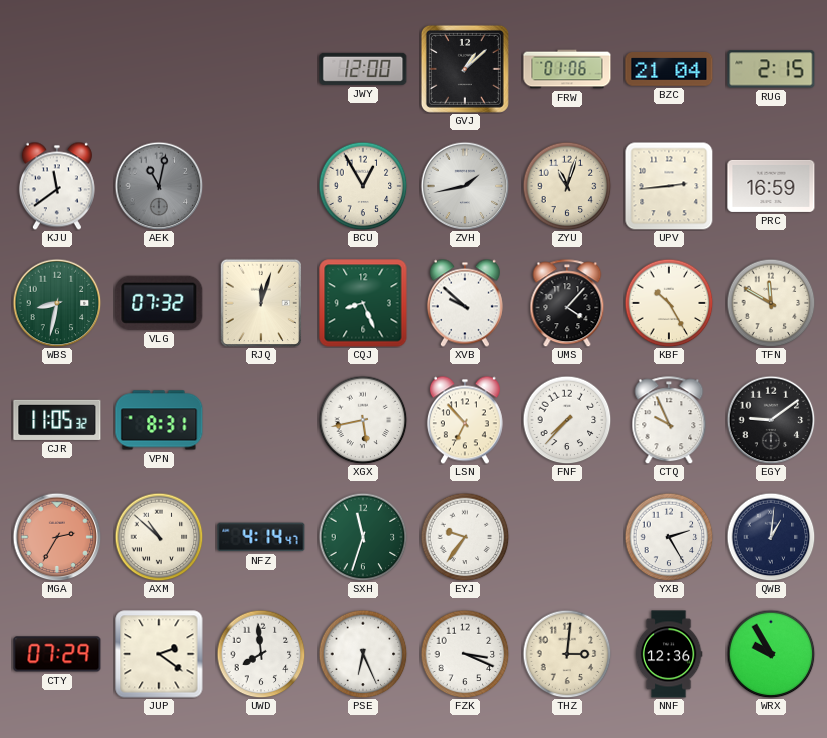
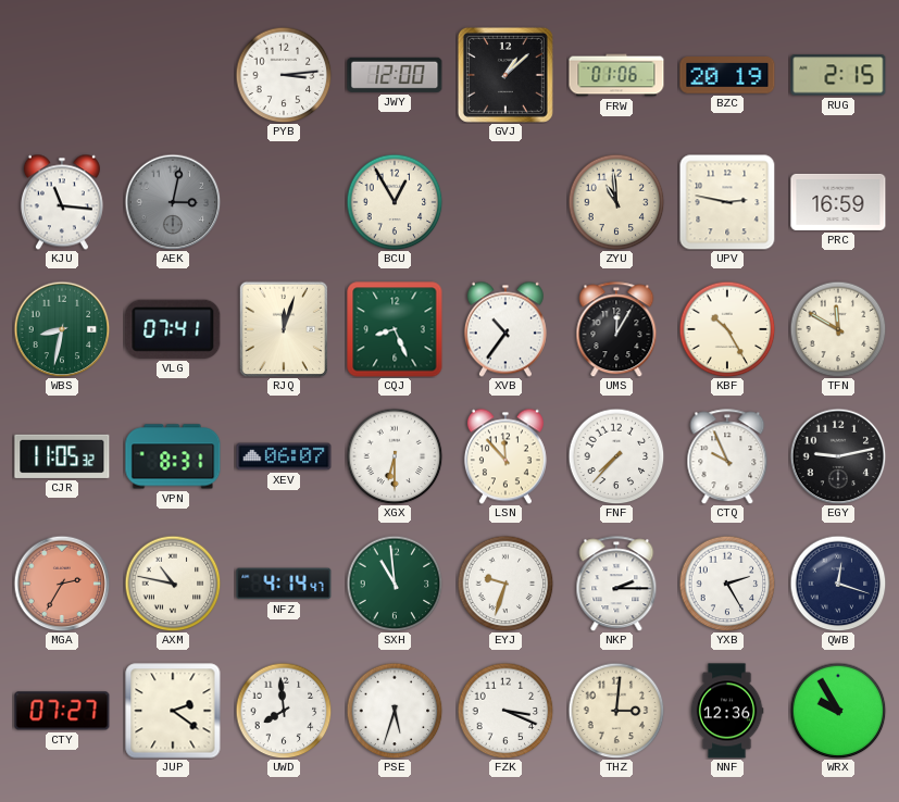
PYB: none -> 3:14 (284, 75)
BZC: 21:04 -> 20:19 (727, 76)
KJU: 11:39 -> 11:16 (62, 202)
AEK: 11:02 -> 3:02 (173, 202)
ZVH: 1:43 -> none (465, 186)
ZYU: 11:03 -> 10:59 (616, 202)
UPV: 2:44 -> 2:47 (727, 202)
VLG: 07:32 -> 07:41 (173, 329)
XVB: 9:52 -> 10:36 (505, 329)
UMS: 4:07 -> 12:05 (616, 329)
XEV: none -> 06:07 (284, 456)
XGX: 5:43 -> 6:30 (395, 456)
LSN: 6:53 -> 11:53 (505, 456)
EGY: 9:09 -> 9:13 (838, 456)
AXM: 10:52 -> 10:47 (173, 584)
SXH: 11:33 -> 10:59 (395, 584)
EYJ: 9:36 -> 9:33 (505, 584)
NKP: none -> 2:15 (616, 584)
QWB: 1:01 -> 12:18 (838, 584)
CTY: 07:29 -> 07:27 (62, 711)
PSE: 6:26 -> 5:33 (395, 711)
